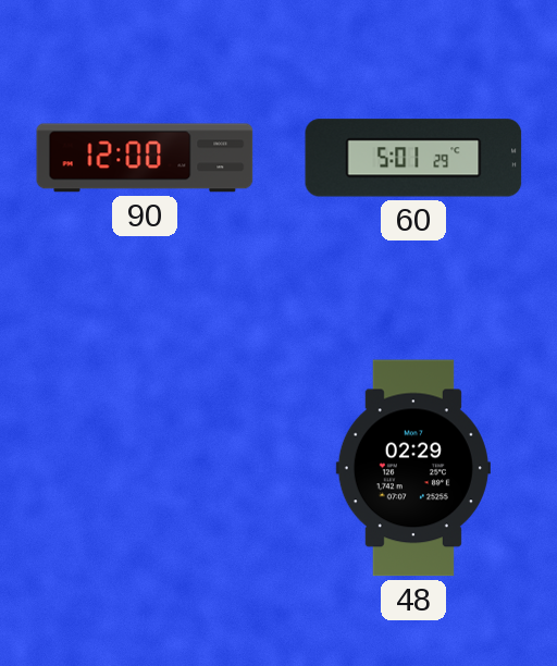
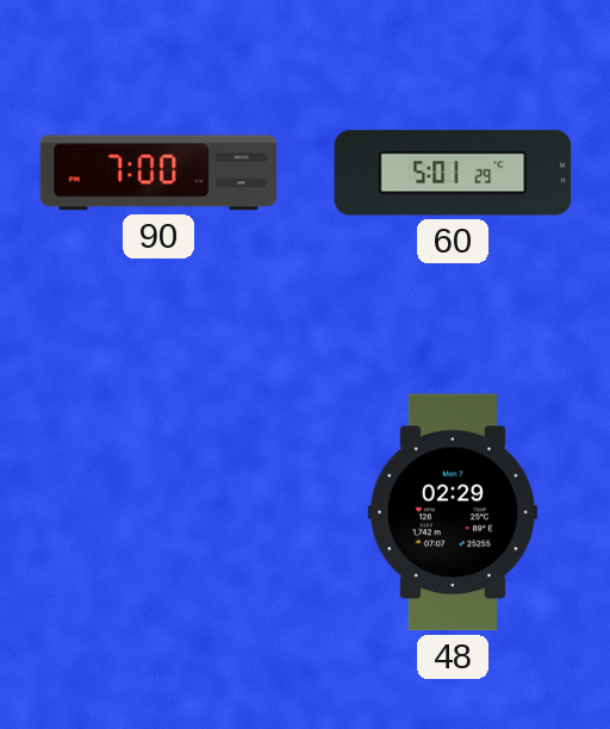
90: 12:00 -> 7:00 (158, 173)
